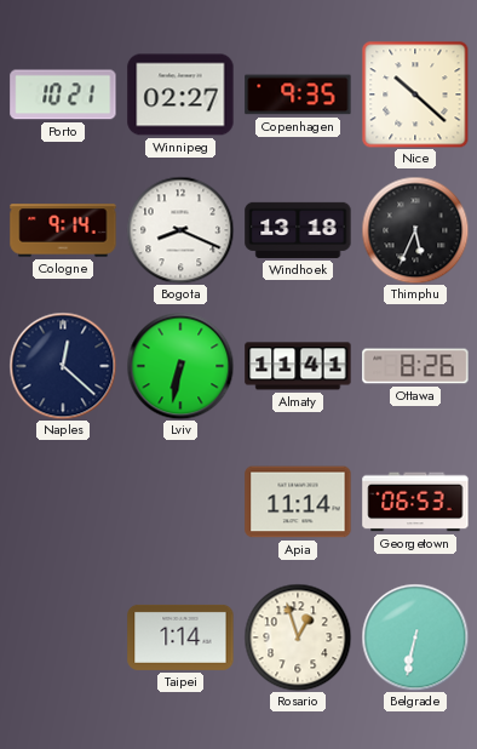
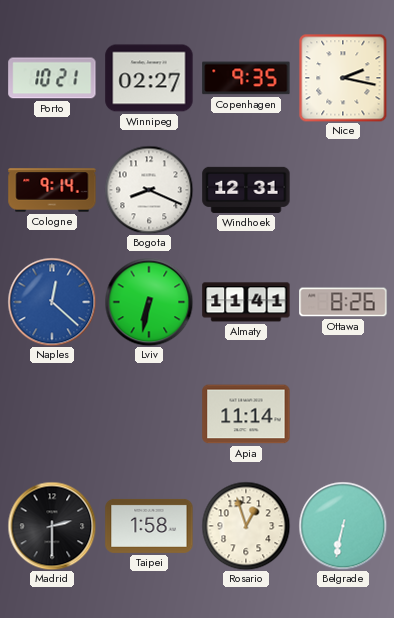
Nice: 10:22 -> 2:17 (343, 78)
Windhoek: 13:18 -> 12:31 (246, 190)
Thimphu: 5:34 -> none (415, 230)
Naples dial: navy -> blue (52, 302)
Georgetown: 06:53 -> none (415, 502)
Madrid: none -> 2:30 (52, 526)
Taipei: 1:14 -> 1:58 (149, 526)
